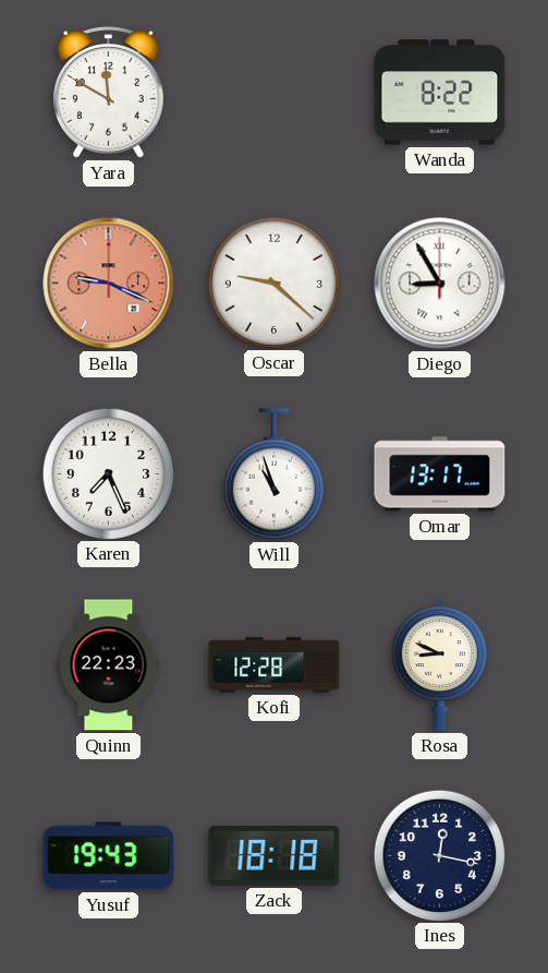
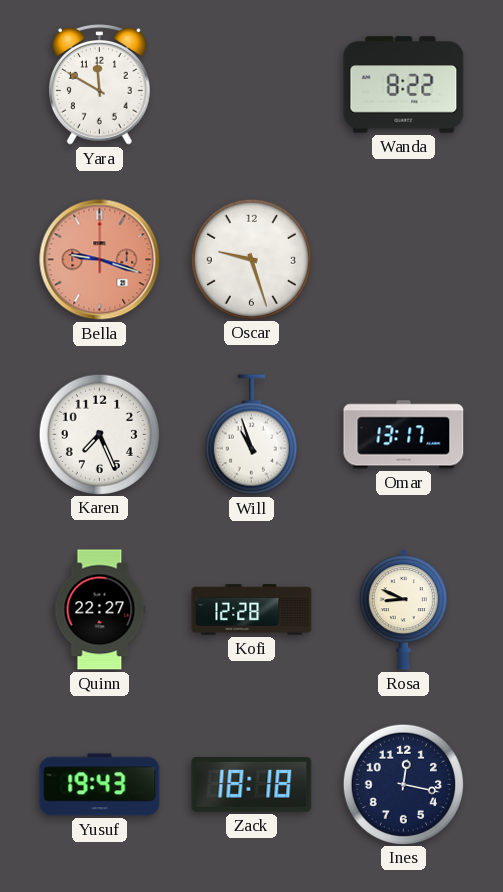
Bella: 9:19 -> 9:18 (100, 260)
Oscar: 9:22 -> 9:27 (251, 259)
Diego: 8:55 -> none (440, 284)
Quinn: 22:23 -> 22:27 (100, 610)
